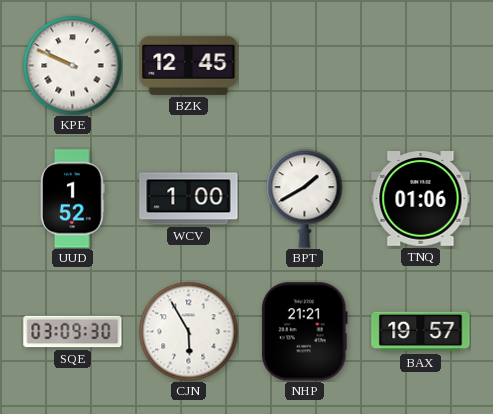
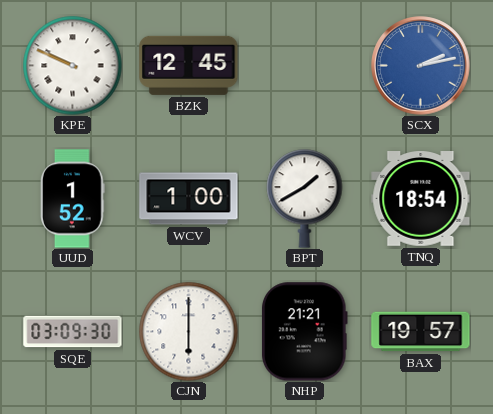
SCX: none -> 2:13 (421, 66)
TNQ: 01:06 -> 18:54 (421, 199)
CJN: 5:55 -> 6:00 (189, 332)
